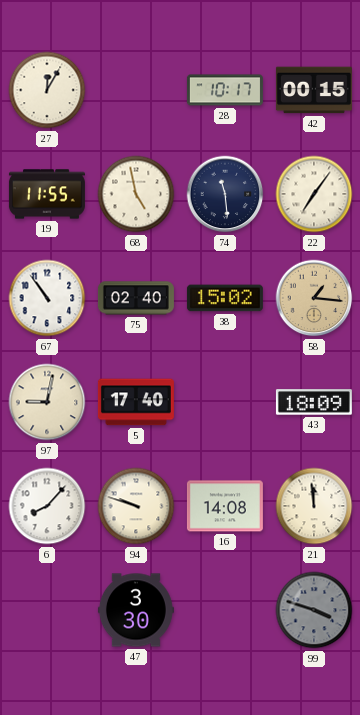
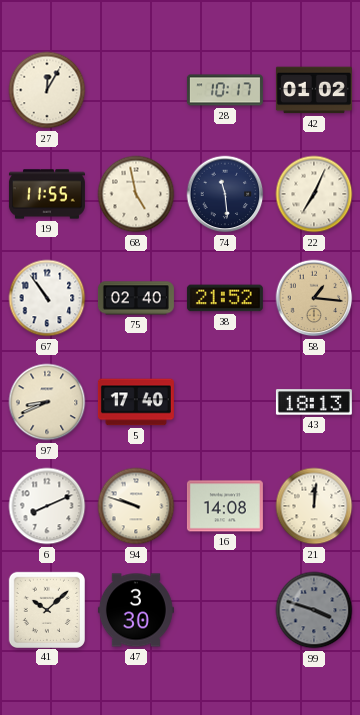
42: 00:15 -> 01:02 (314, 90)
22: 7:06 -> 7:04 (314, 194)
38: 15:02 -> 21:52 (225, 298)
97: 9:02 -> 8:41 (47, 402)
43: 18:09 -> 18:13 (314, 402)
6: 8:07 -> 8:11 (47, 506)
21: 11:59 -> 12:01 (314, 506)
41: none -> 10:08 (47, 609)
